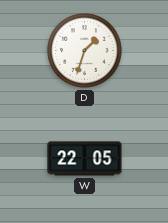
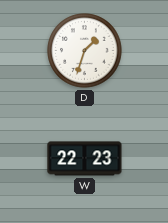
W: 22:05 -> 22:23 (85, 159)
